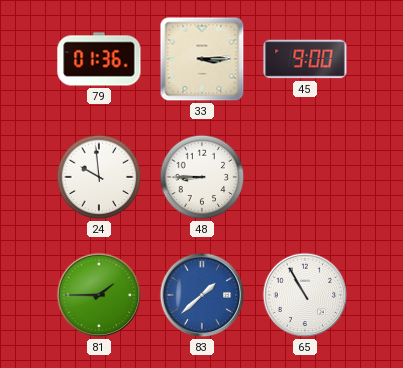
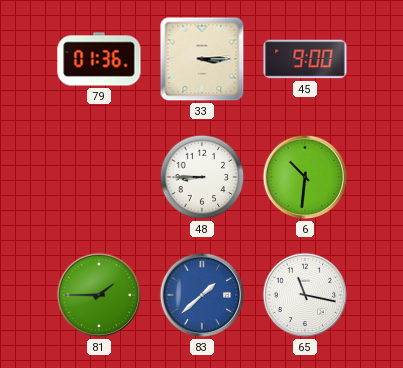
24: 9:59 -> none (99, 177)
6: none -> 10:31 (305, 177)
65: 10:55 -> 11:17 (305, 295)
